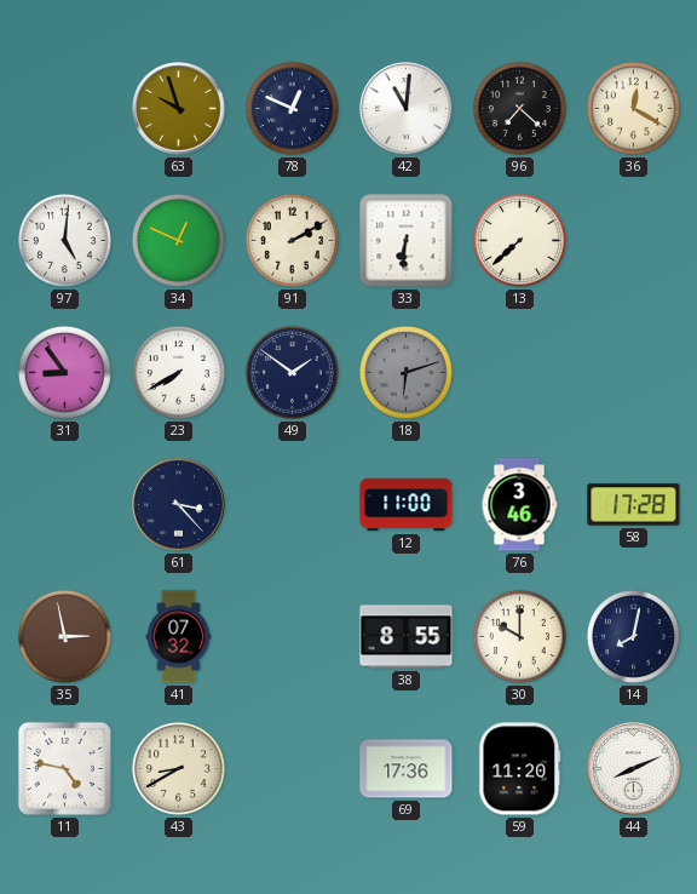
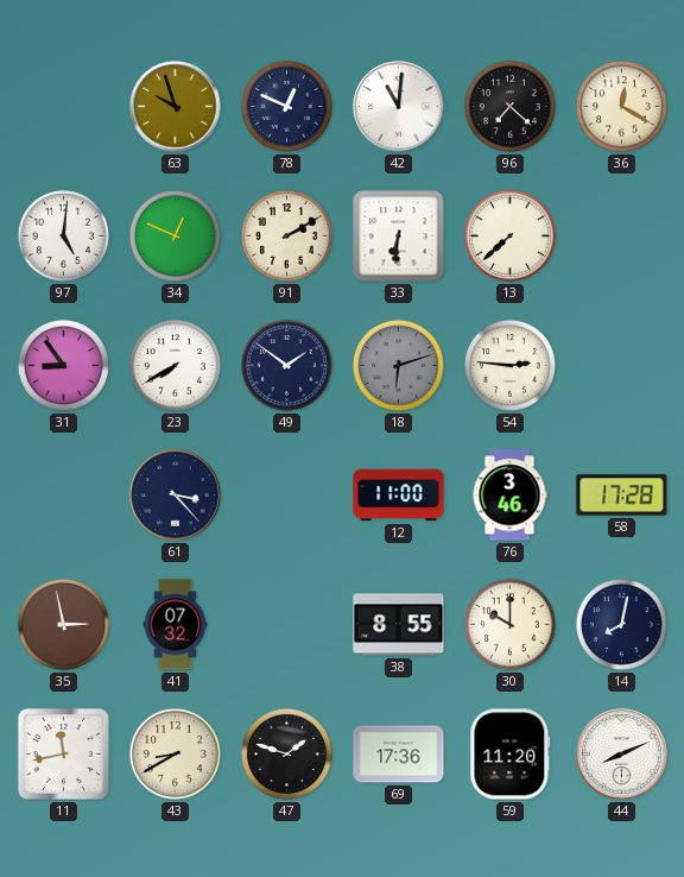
54: none -> 2:46 (509, 365)
11: 4:47 -> 11:43 (63, 753)
47: none -> 1:48 (286, 753)
